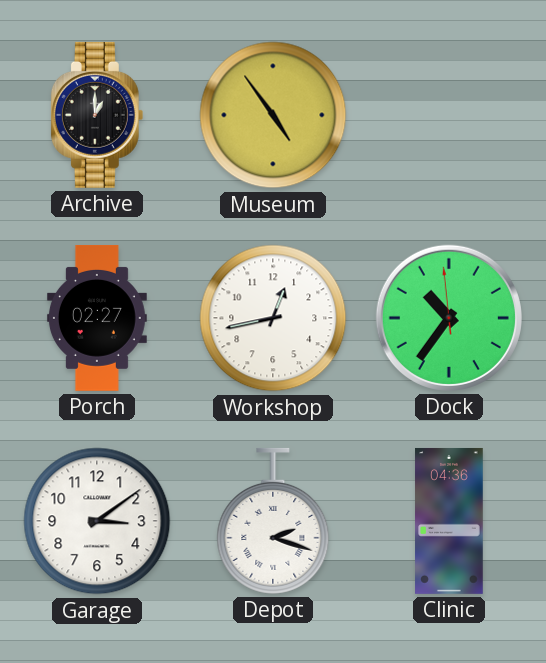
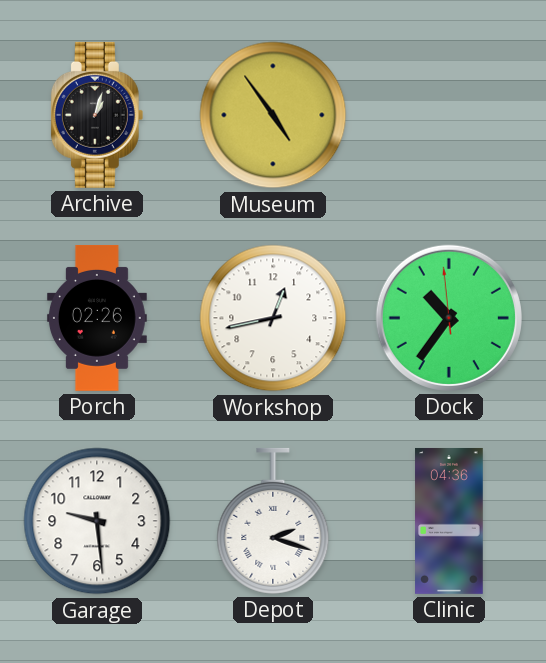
Archive: 1:00 -> 1:03 (97, 115)
Porch: 02:27 -> 02:26 (97, 318)
Garage: 3:09 -> 9:29 (97, 521)
